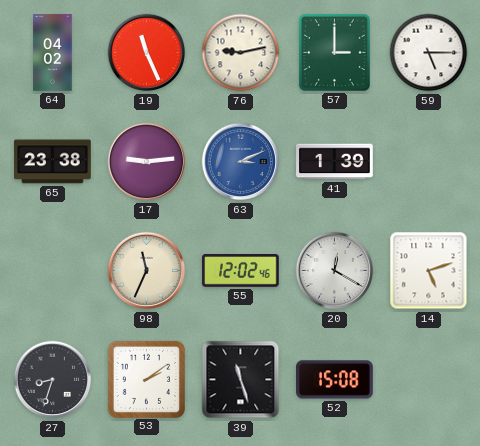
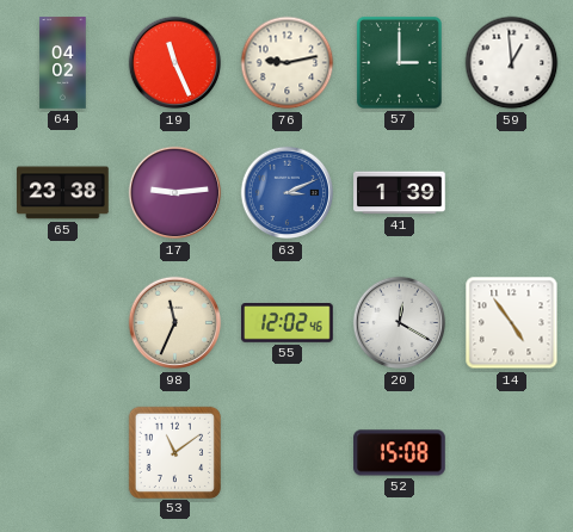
59: 5:15 -> 12:59 (512, 63)
14: 5:12 -> 4:54 (512, 323)
27: 8:33 -> none (53, 380)
53: 2:09 -> 11:09 (174, 452)
39: 11:27 -> none (241, 380)
